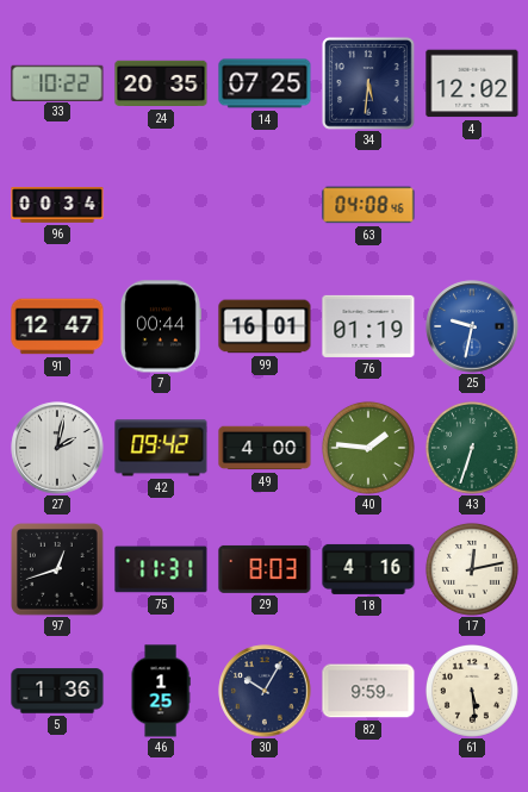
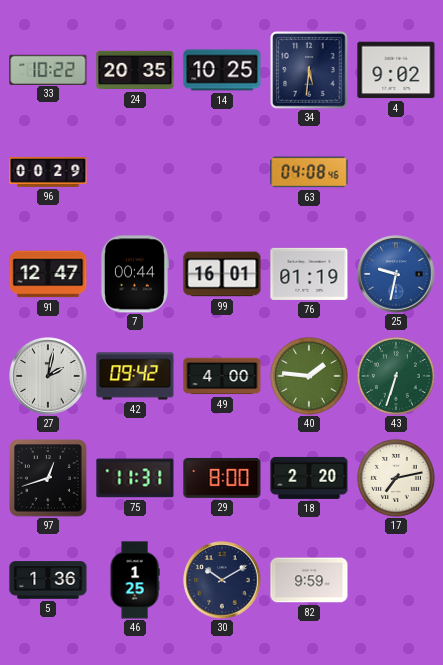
14: 07:25 -> 10:25 (222, 70)
4: 12:02 -> 9:02 (396, 70)
96: 00:34 -> 00:29 (48, 173)
29: 8:03 -> 8:00 (222, 478)
18: 4:16 -> 2:20 (309, 478)
17: 12:13 -> 7:13 (396, 478)
30: 10:05 -> 10:10 (222, 580)
61: 5:29 -> none (472, 691)
